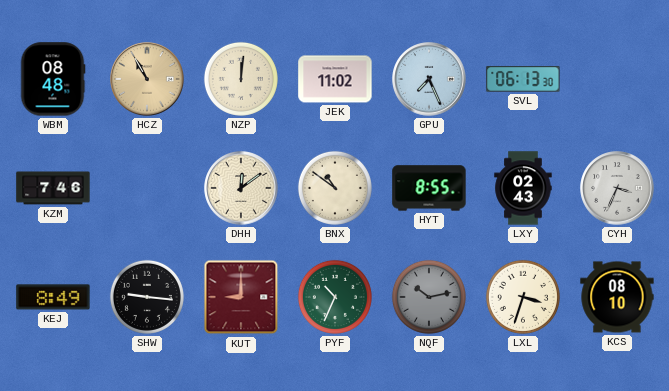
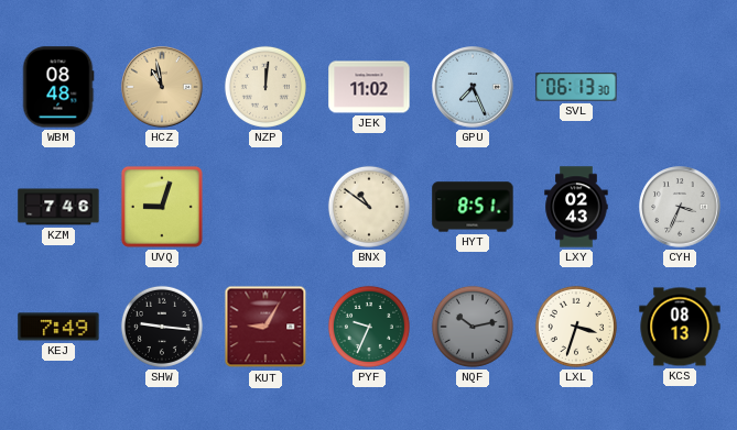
HCZ: 10:55 -> 10:58 (162, 87)
UVQ: none -> 9:03 (162, 207)
DHH: 12:09 -> none (241, 188)
HYT: 8:55 -> 8:51 (473, 207)
KEJ: 8:49 -> 7:49 (58, 327)
KUT: 9:00 -> 9:05 (265, 327)
PYF: 10:34 -> 9:34 (369, 327)
KCS: 08:10 -> 08:13 (680, 327)
